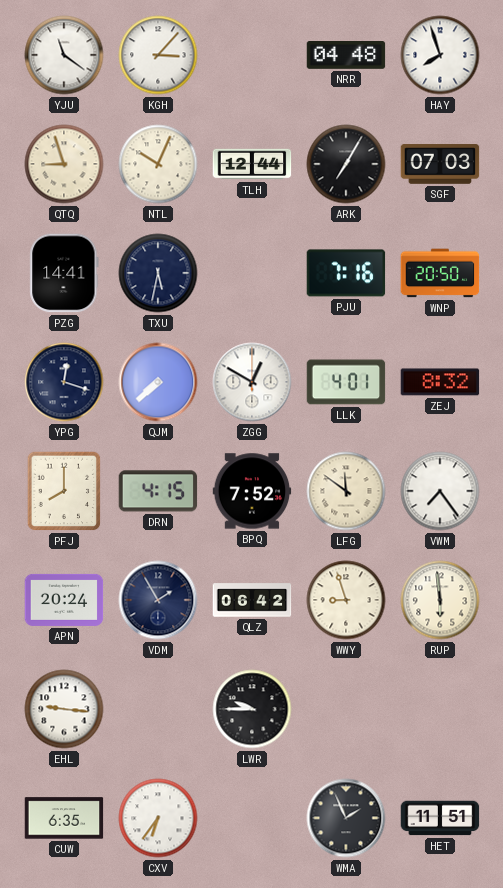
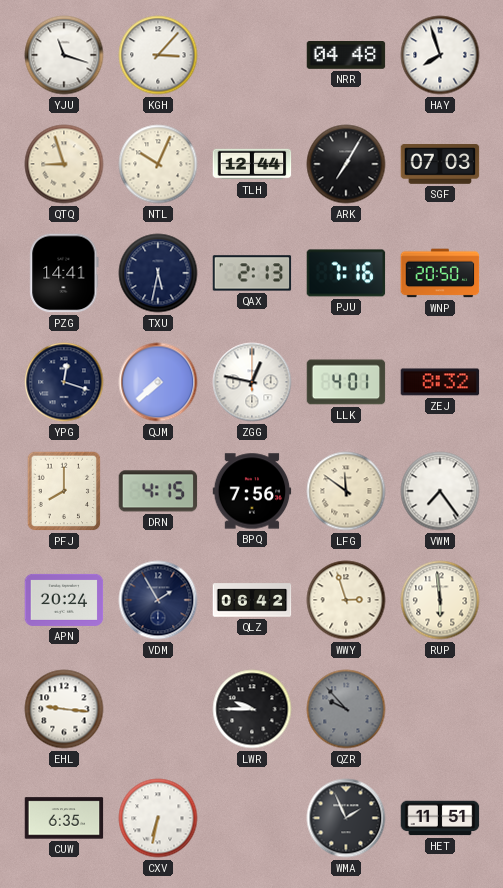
YJU: 11:21 -> 11:18 (64, 55)
QAX: none -> 2:13 (252, 273)
ZGG: 12:50 -> 12:47 (252, 382)
BPQ: 7:52 -> 7:56 (252, 491)
WWY: 8:57 -> 2:57 (346, 600)
QZR: none -> 9:53 (346, 709)
CXV: 6:36 -> 6:32 (158, 818)
